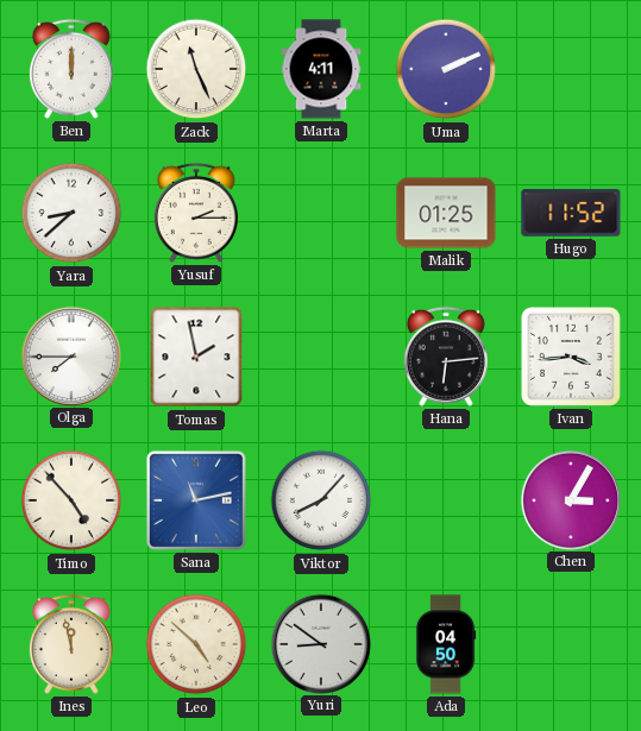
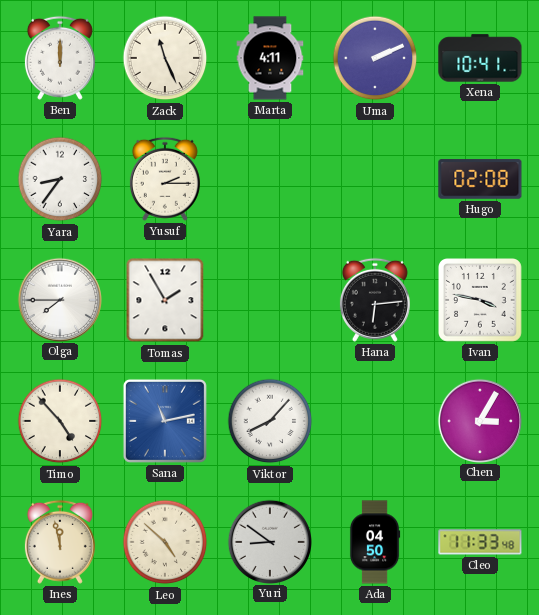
Xena: none -> 10:41 (480, 58)
Yara: 8:38 -> 8:36 (60, 179)
Malik: 01:25 -> none (446, 213)
Hugo: 11:52 -> 02:08 (480, 179)
Tomas: 1:58 -> 1:55 (165, 300)
Ivan: 3:44 -> 3:47 (481, 301)
Cleo: none -> 11:33 (480, 542)
